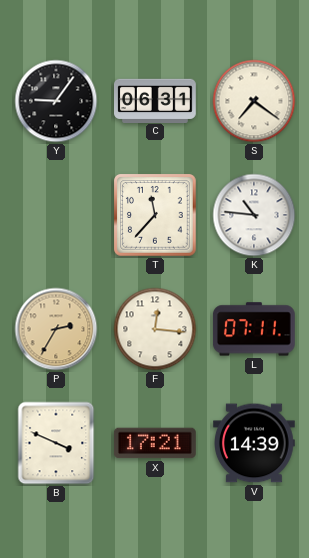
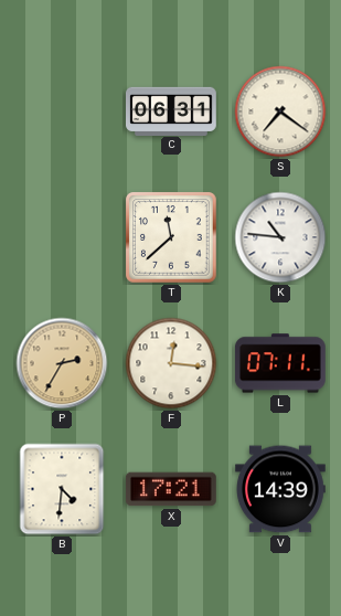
Y: 9:06 -> none (56, 101)
T: 11:37 -> 11:38 (171, 237)
B: 3:49 -> 4:31 (62, 489)
